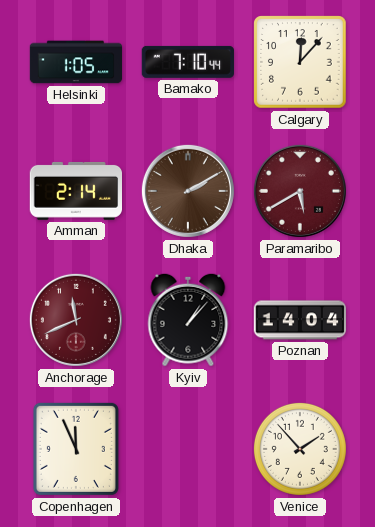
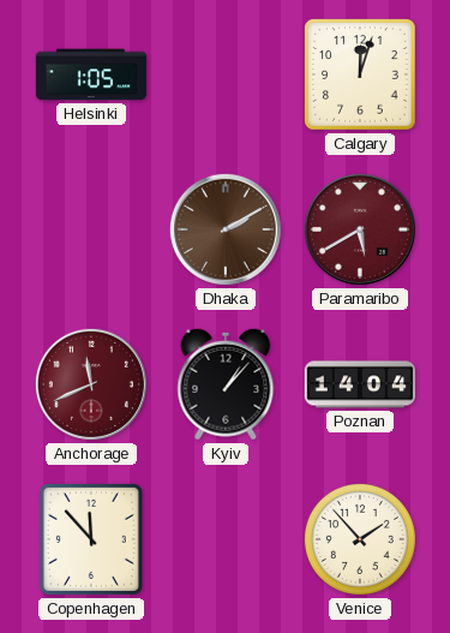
Bamako: 7:10 -> none (187, 62)
Calgary: 12:07 -> 12:03 (360, 74)
Amman: 2:14 -> none (75, 191)
Copenhagen: 11:56 -> 11:53 (91, 539)
